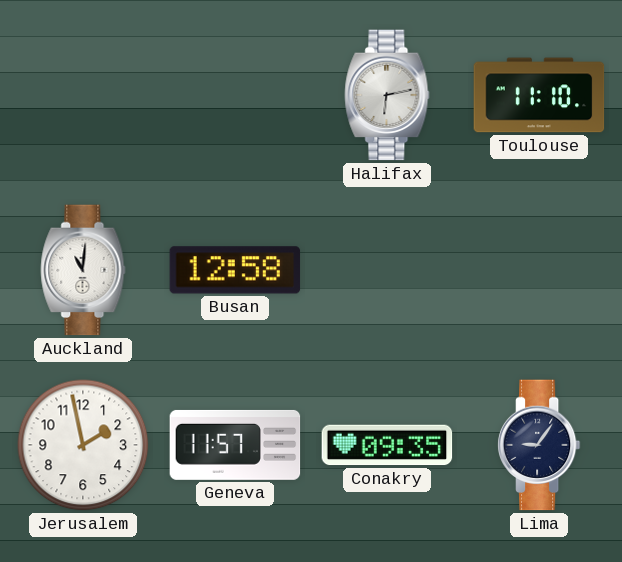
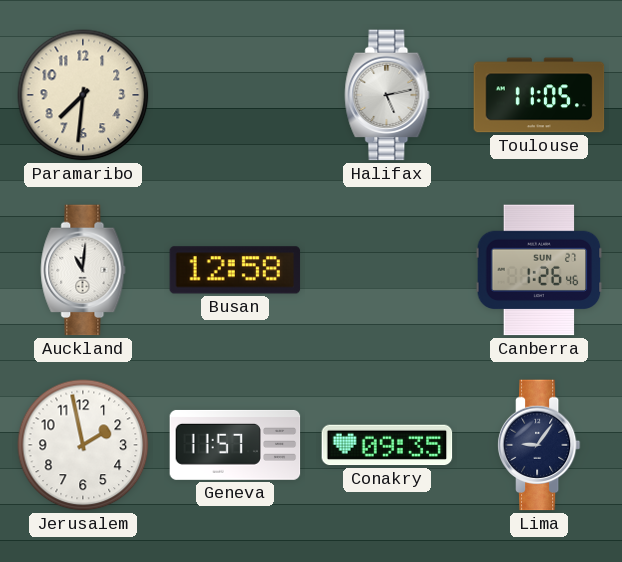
Paramaribo: none -> 7:31 (83, 95)
Halifax: 6:13 -> 5:13 (387, 95)
Toulouse: 11:10 -> 11:05 (539, 95)
Canberra: none -> 1:26 (539, 270)
